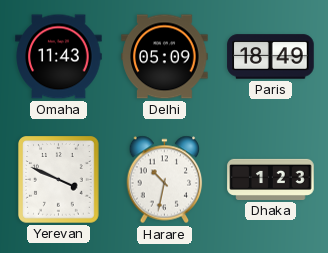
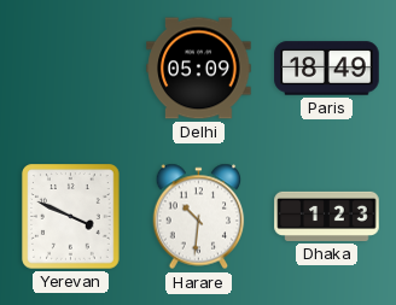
Omaha: 11:43 -> none (59, 57)
Harare: 10:32 -> 10:31 (199, 217)
